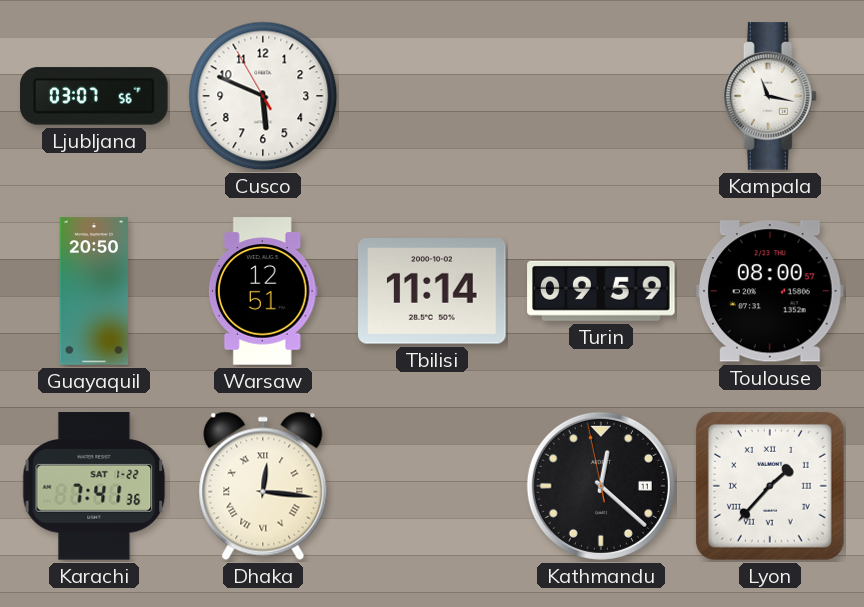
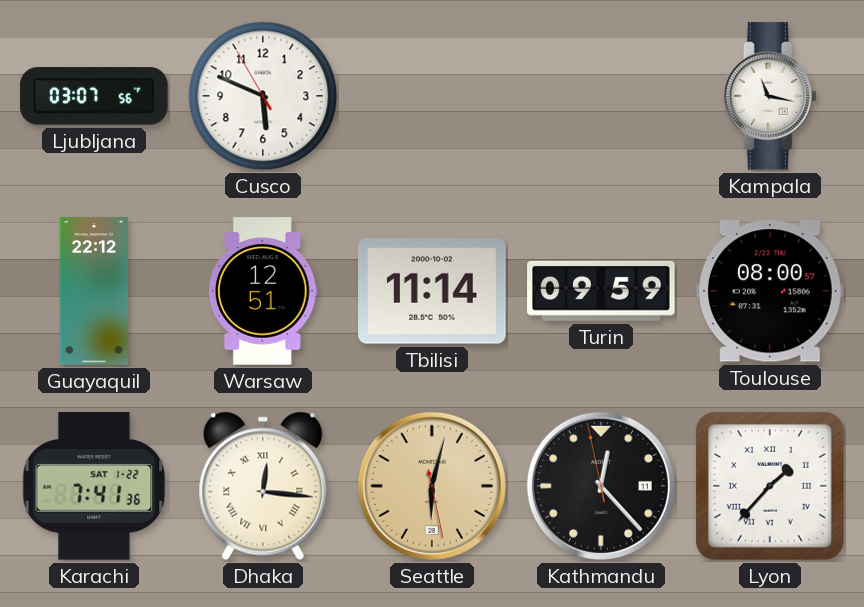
Guayaquil: 20:50 -> 22:12 (93, 291)
Seattle: none -> 6:02 (432, 486)
Kathmandu: 12:21 -> 12:22 (601, 486)
